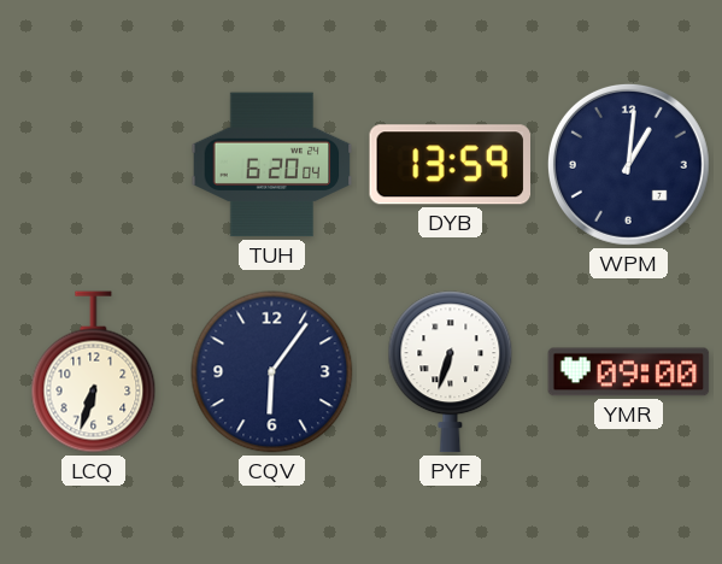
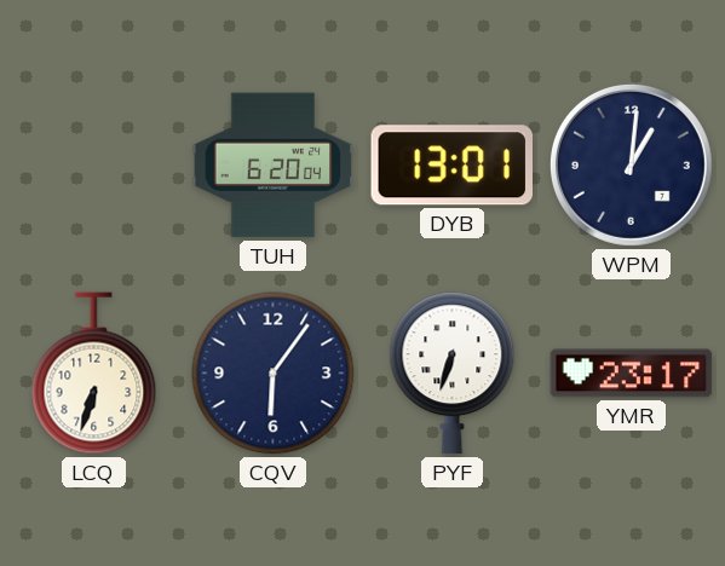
DYB: 13:59 -> 13:01 (451, 166)
YMR: 09:00 -> 23:17 (632, 374)
